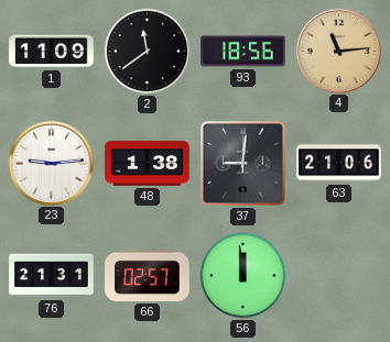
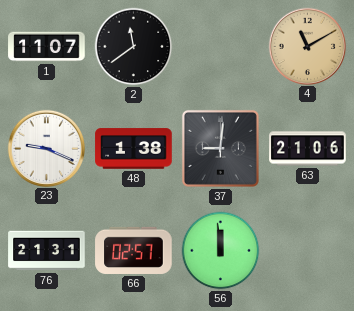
1: 11:09 -> 11:07 (47, 47)
93: 18:56 -> none (243, 52)
4: 11:14 -> 11:10 (307, 46)
23: 9:14 -> 9:19 (46, 148)
